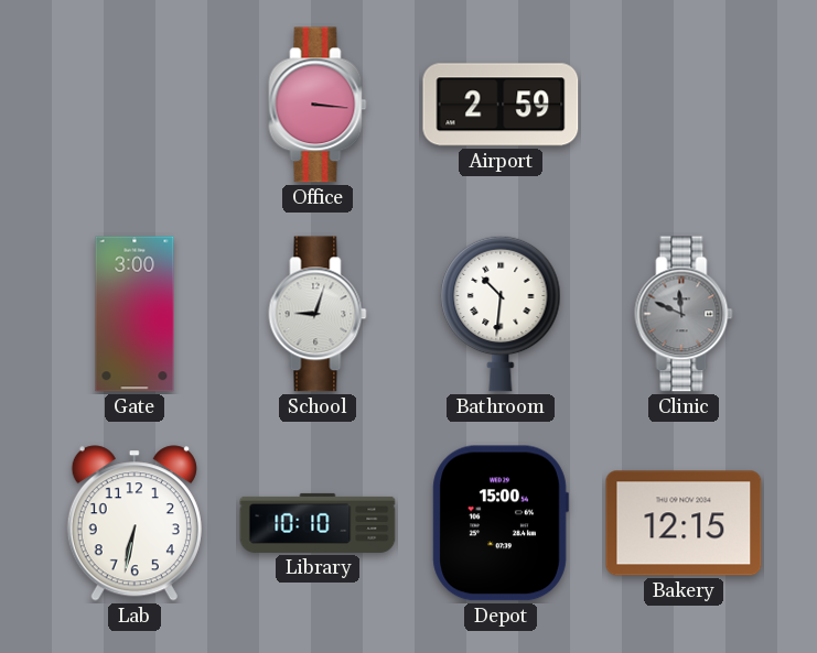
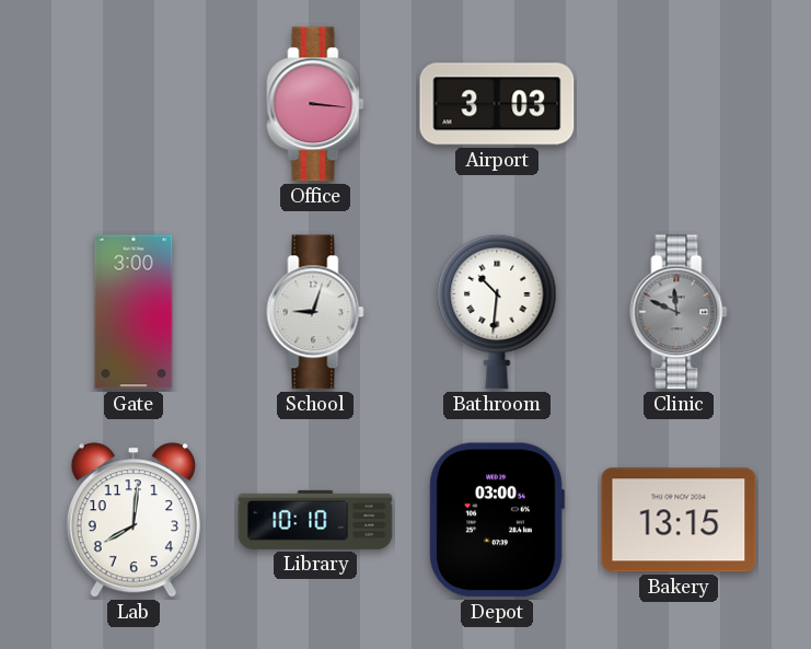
Airport: 2:59 -> 3:03 (497, 104)
Lab: 6:32 -> 8:01 (134, 520)
Depot: 15:00 -> 03:00 (497, 520)
Bakery: 12:15 -> 13:15 (679, 520)
